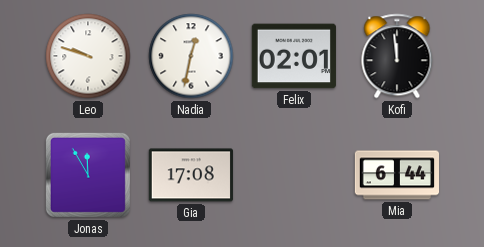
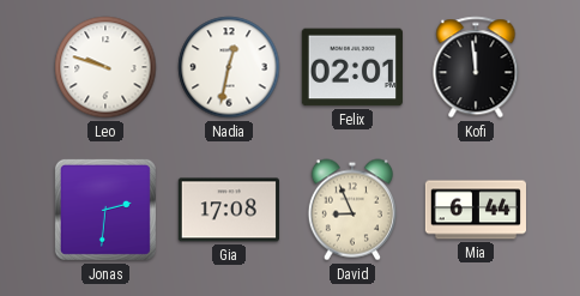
Jonas: 11:55 -> 2:31 (105, 210)
David: none -> 8:56 (352, 210)
